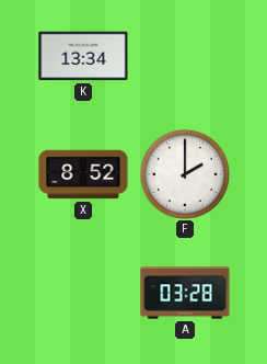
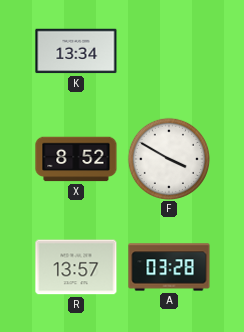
F: 2:00 -> 3:50 (168, 158)
R: none -> 13:57 (76, 267)
